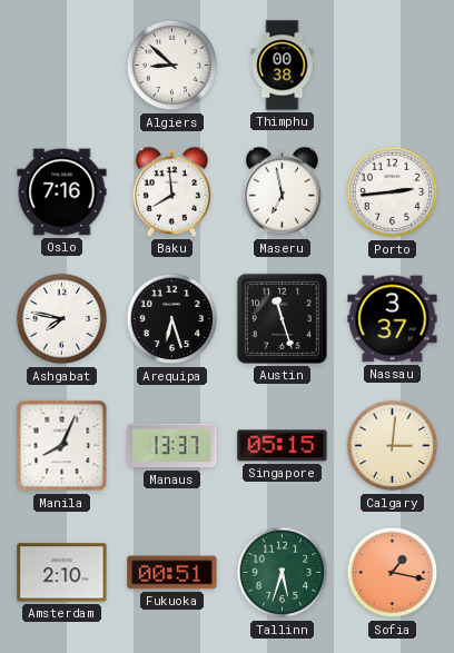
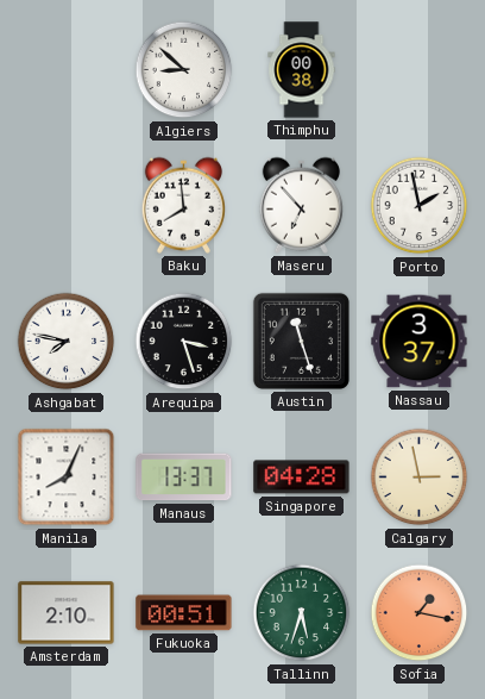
Oslo: 7:16 -> none (62, 192)
Maseru: 6:58 -> 6:53 (301, 205)
Porto: 2:44 -> 1:58 (420, 206)
Arequipa: 6:27 -> 3:27 (184, 342)
Singapore: 05:15 -> 04:28 (302, 478)
Calgary: 3:01 -> 2:58 (420, 478)
